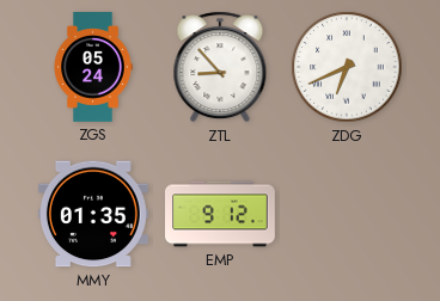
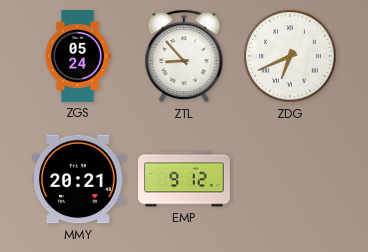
MMY: 01:35 -> 20:21 (78, 179)
